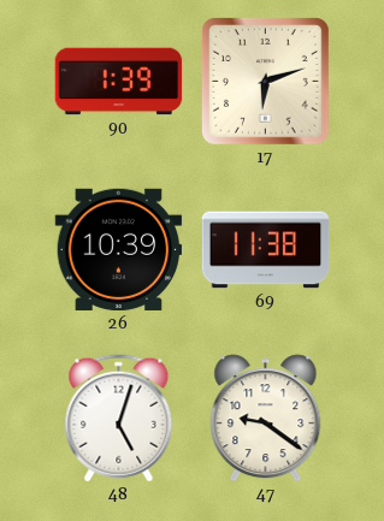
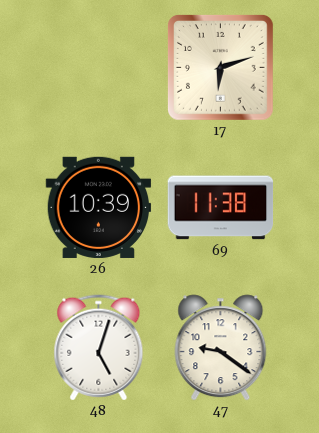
90: 1:39 -> none (119, 82)
